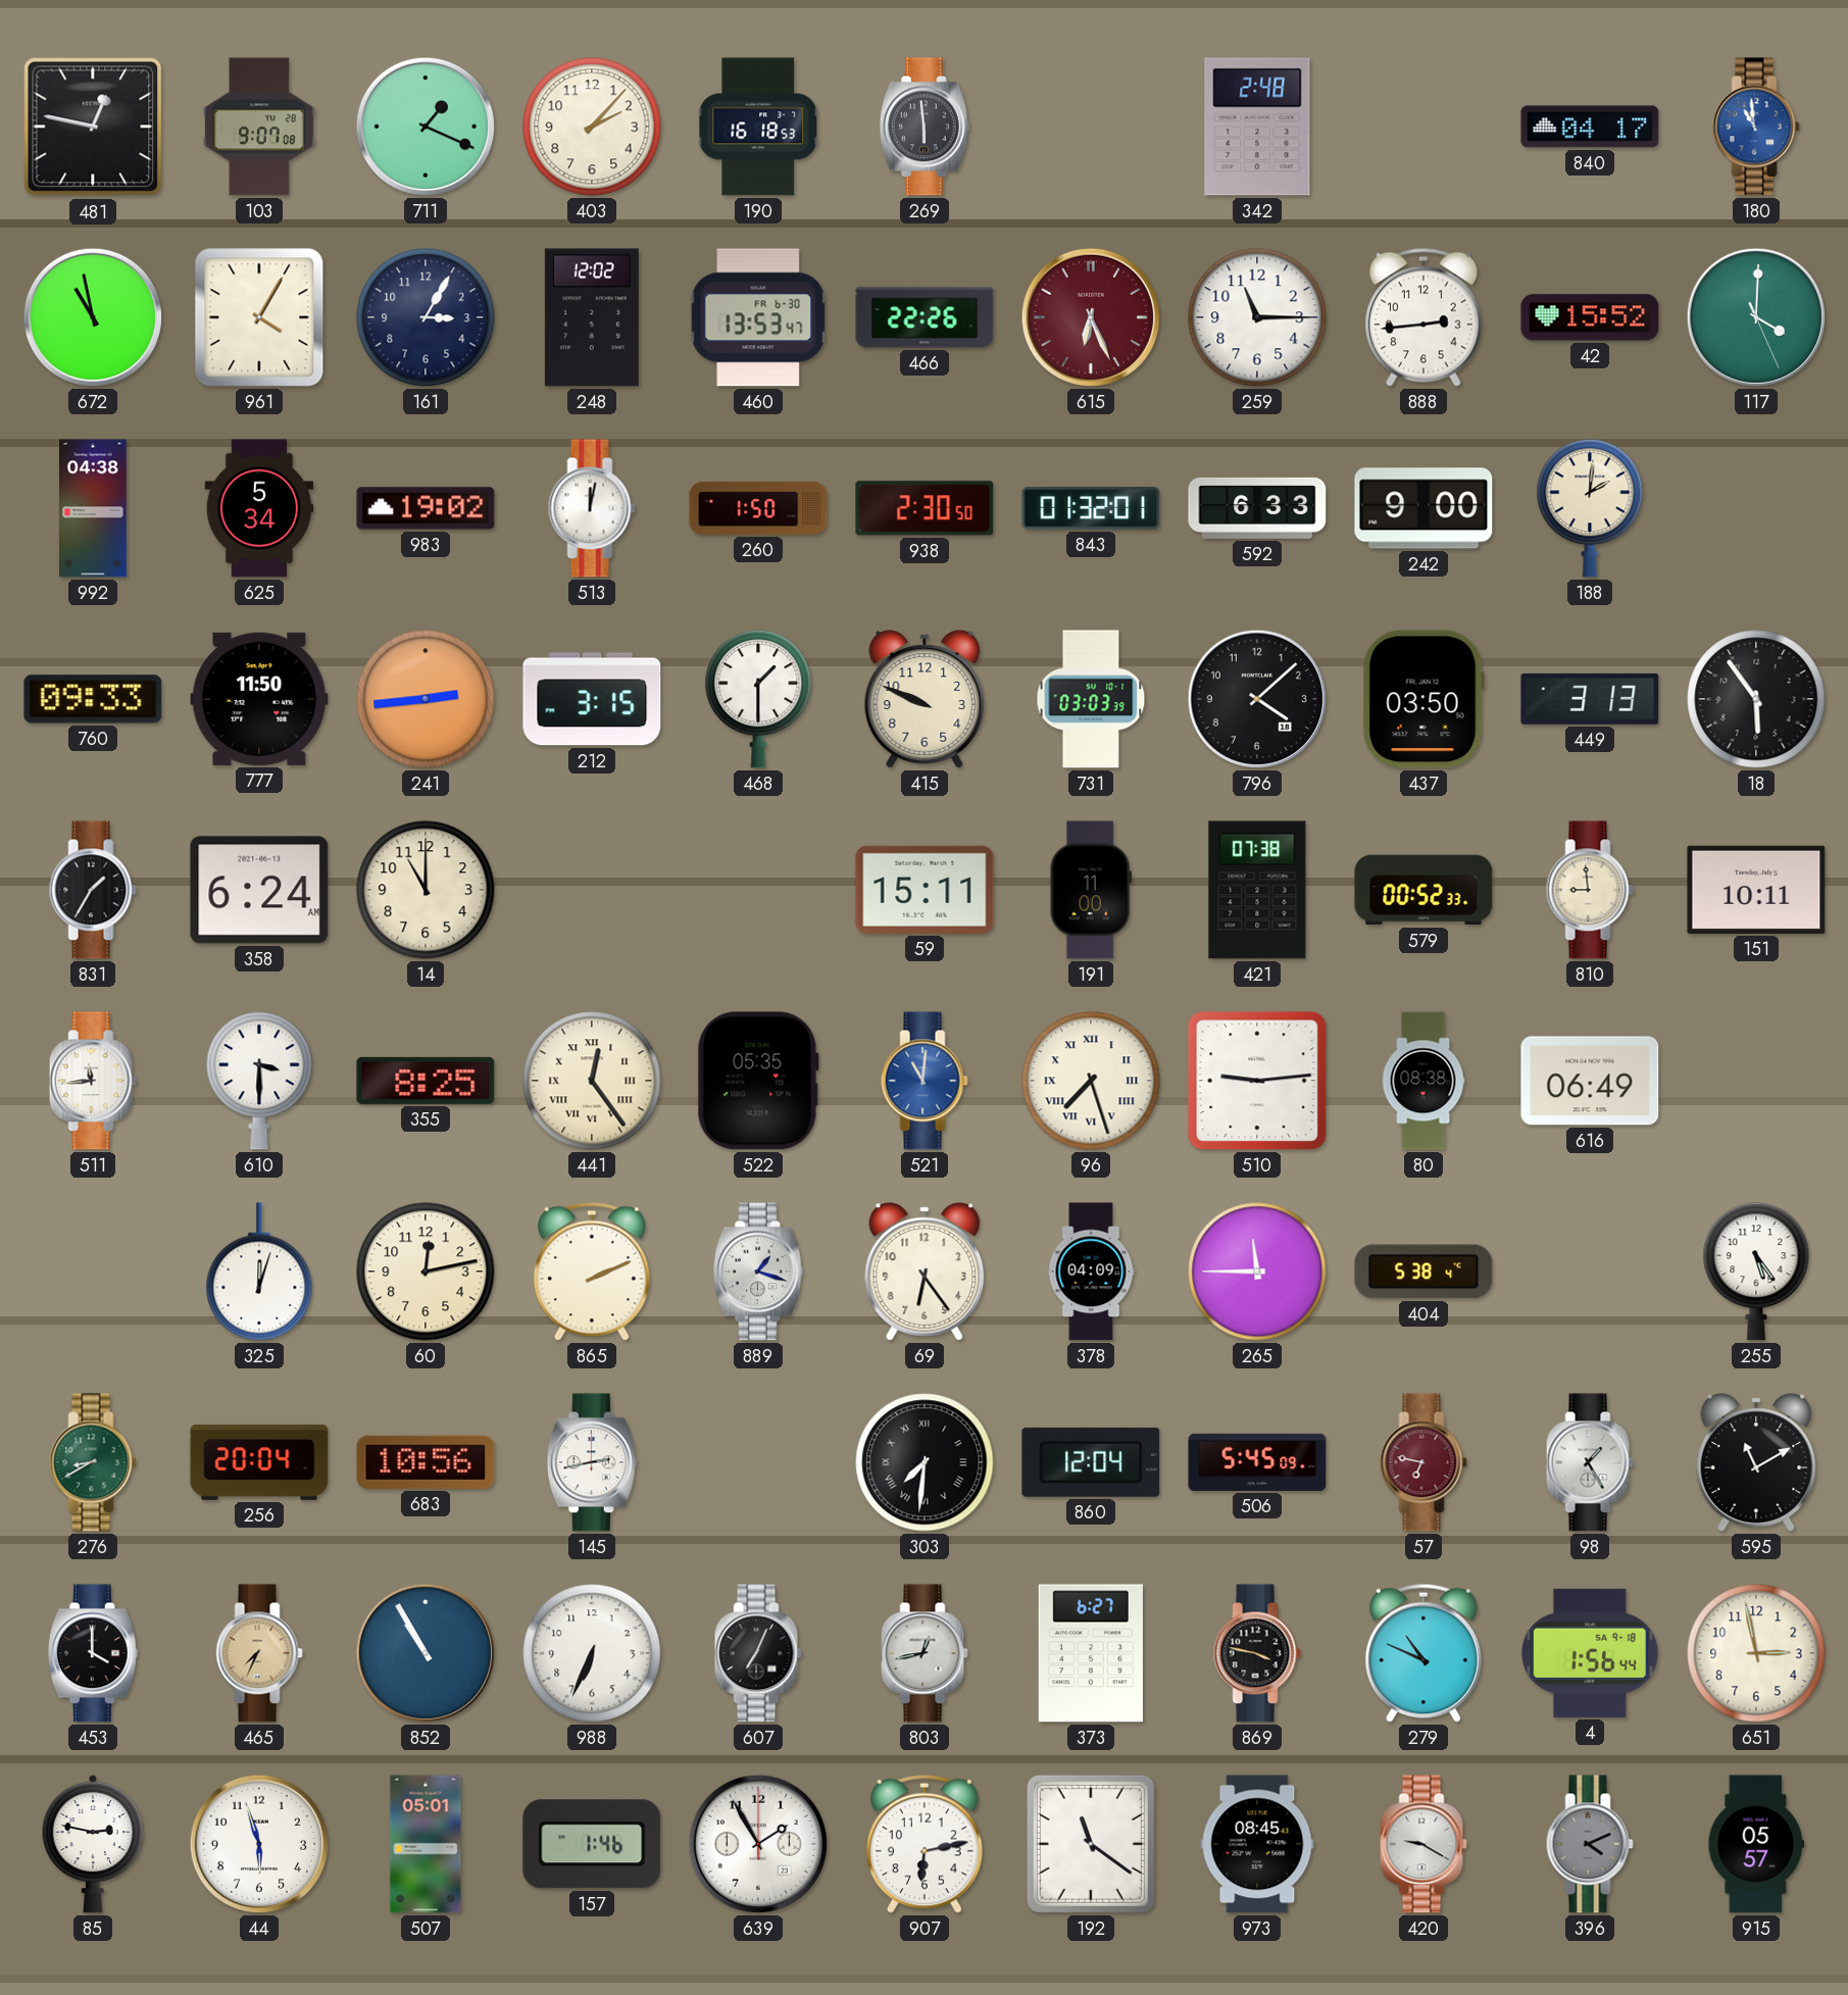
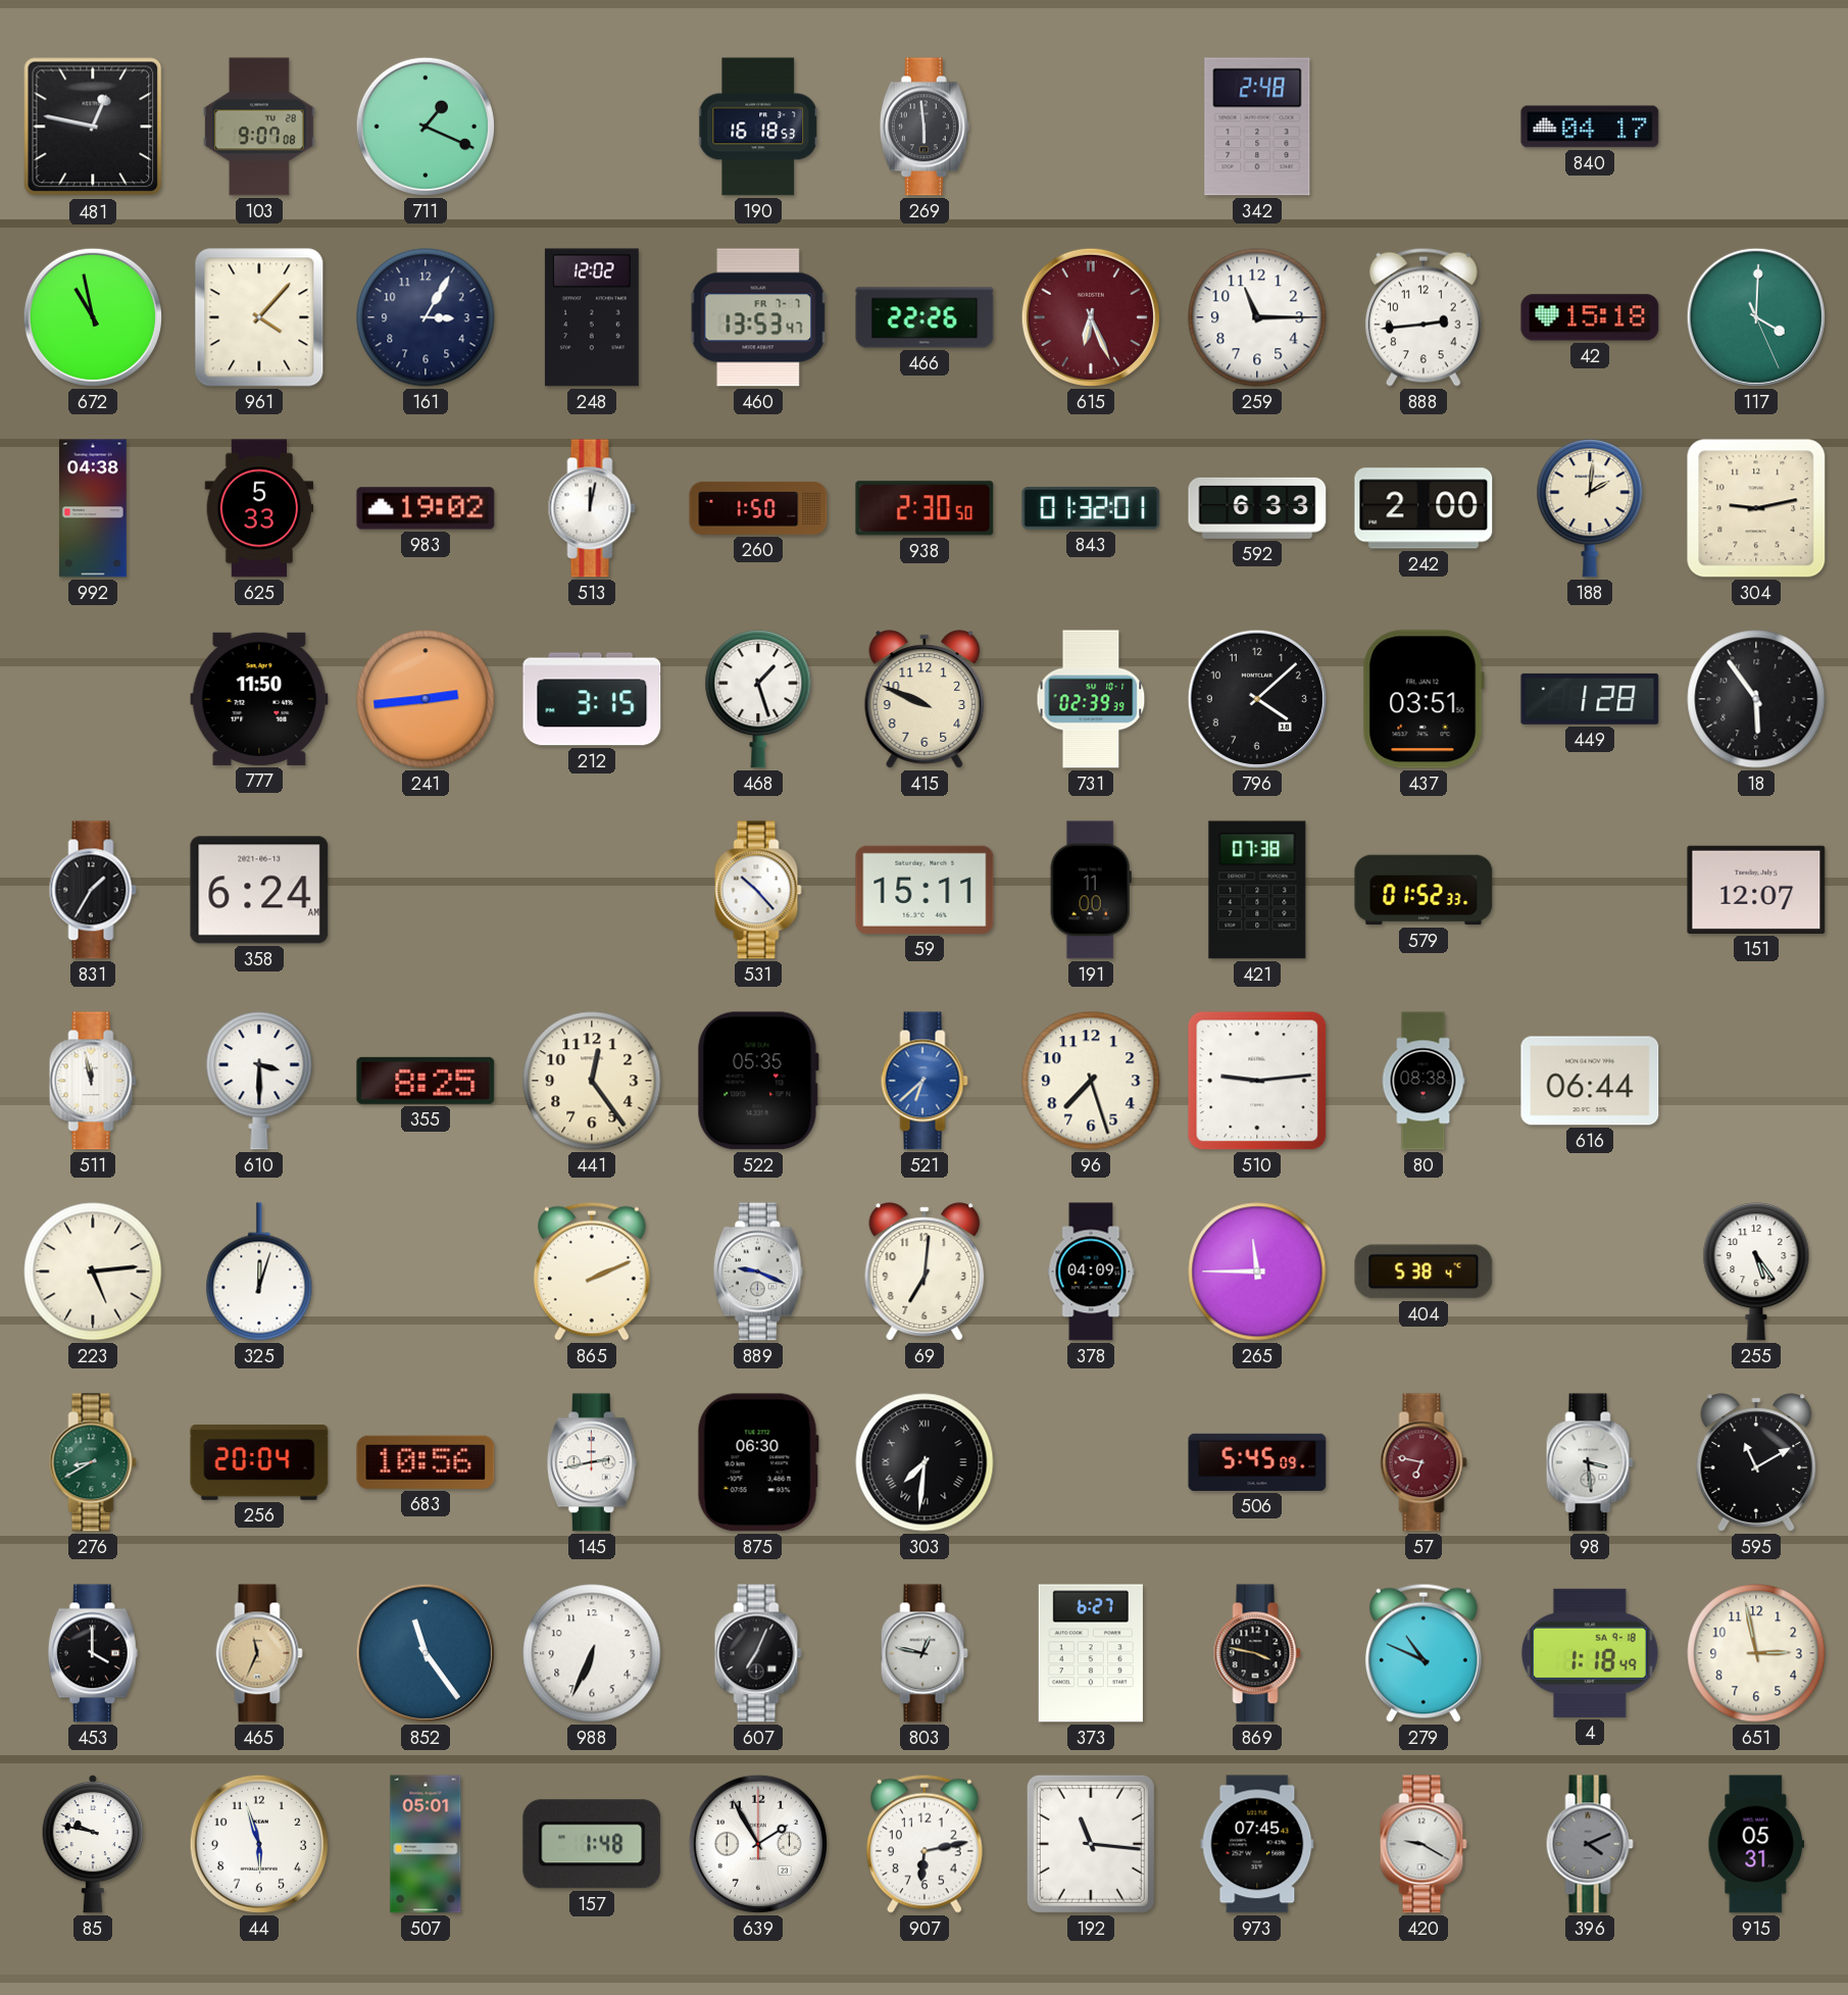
403: 2:07 -> none (592, 127)
180: 10:59 -> none (1756, 127)
961: 4:05 -> 4:07 (259, 317)
460 date: FR 6-30 -> FR 7-7 (758, 317)
42: 15:52 -> 15:18 (1590, 317)
625: 5:34 -> 5:33 (259, 508)
242: 9:00 -> 2:00 (1424, 508)
304: none -> 9:13 (1756, 508)
760: 09:33 -> none (93, 699)
468: 1:30 -> 1:27 (758, 699)
731: 03:03 -> 02:39 (1091, 699)
437: 03:50 -> 03:51 (1424, 699)
449: 3:13 -> 1:28 (1590, 699)
14: 11:00 -> none (426, 890)
531: none -> 10:23 (758, 890)
579: 00:52 -> 01:52 (1424, 890)
810: 8:59 -> none (1590, 890)
151: 10:11 -> 12:07 (1756, 890)
511: 11:44 -> 11:58 (93, 1081)
441 numerals: Roman -> Arabic (592, 1081)
521: 11:01 -> 6:38 (925, 1081)
96 numerals: Roman -> Arabic (1091, 1081)
616: 06:49 -> 06:44 (1590, 1081)
223: none -> 5:14 (93, 1271)
60: 12:13 -> none (426, 1271)
889: 1:18 -> 9:19 (758, 1271)
69: 6:24 -> 7:01 (925, 1271)
875: none -> 06:30 (758, 1462)
860: 12:04 -> none (1091, 1462)
98: 1:25 -> 3:29 (1590, 1462)
465: 7:34 -> 11:34 (259, 1653)
852: 10:55 -> 11:24 (426, 1653)
803: 12:43 -> 12:47 (925, 1653)
4: 1:56 -> 1:18 (1590, 1653)
85: 2:47 -> 9:47 (92, 1844)
157: 1:46 -> 1:48 (592, 1844)
192: 11:21 -> 11:16 (1091, 1844)
973: 08:45 -> 07:45 (1257, 1844)
915: 05:57 -> 05:31 (1756, 1844)
